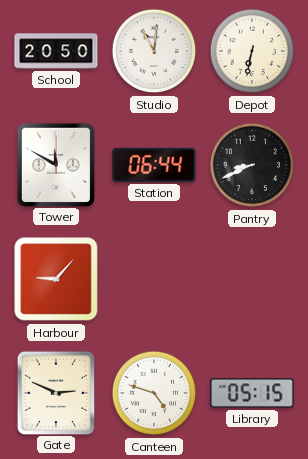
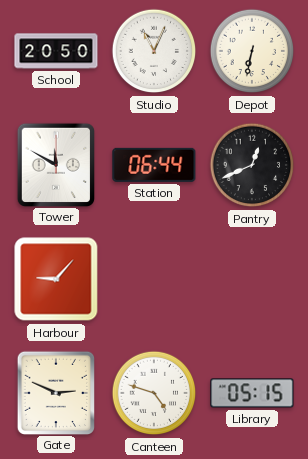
Studio: 11:01 -> 11:04 (154, 51)
Pantry: 8:41 -> 12:41 (252, 165)
